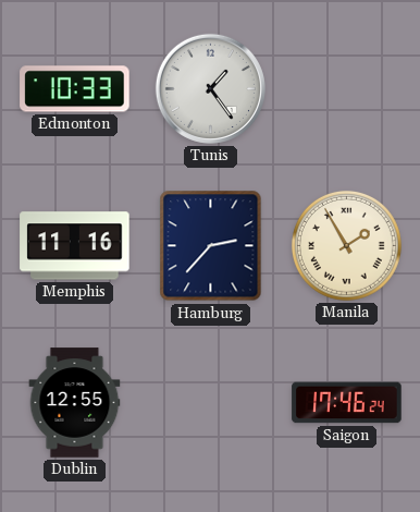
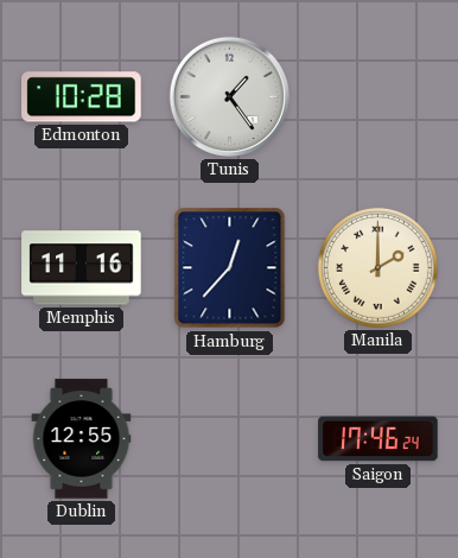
Edmonton: 10:33 -> 10:28 (82, 97)
Hamburg: 2:37 -> 12:37 (230, 268)
Manila: 1:55 -> 2:00 (377, 267)
